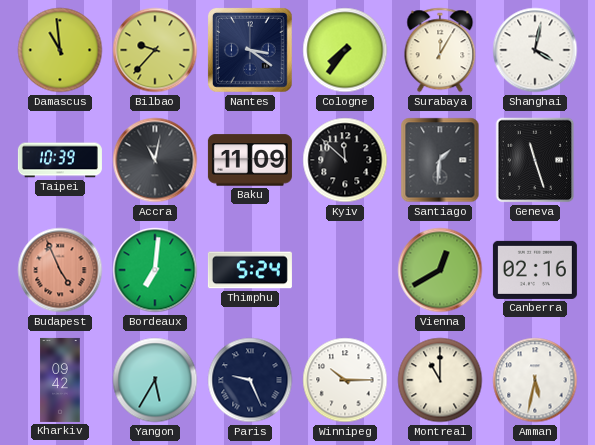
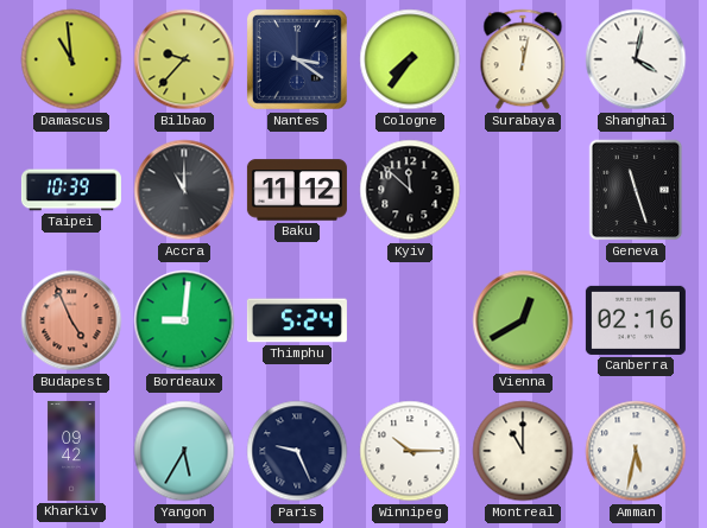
Surabaya: 12:05 -> 12:02 (523, 59)
Accra: 11:02 -> 11:00 (184, 190)
Baku: 11:09 -> 11:12 (297, 190)
Santiago: 1:31 -> none (440, 160)
Bordeaux: 7:01 -> 9:01 (184, 320)
